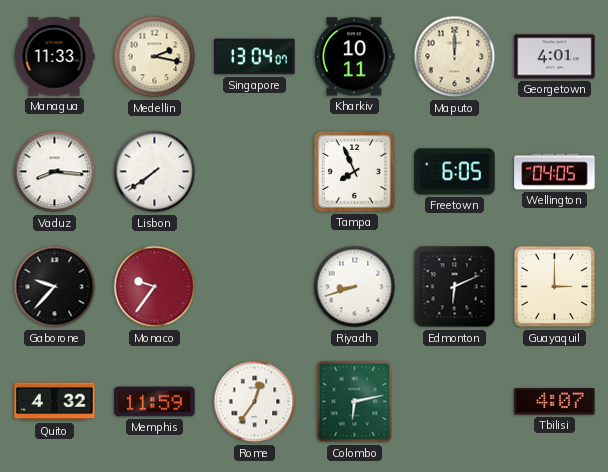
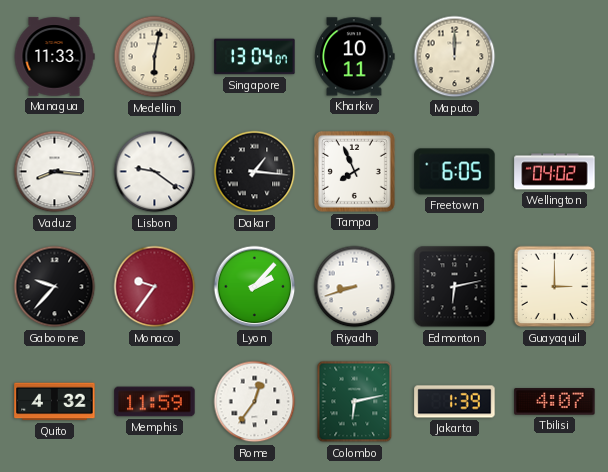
Medellin: 2:17 -> 6:02 (155, 57)
Georgetown: 4:01 -> none (555, 57)
Lisbon: 7:39 -> 9:21 (155, 172)
Dakar: none -> 1:16 (255, 172)
Wellington: 04:05 -> 04:02 (555, 172)
Lyon: none -> 2:07 (255, 287)
Edmonton: 6:11 -> 6:13 (455, 287)
Jakarta: none -> 1:39 (455, 402)
